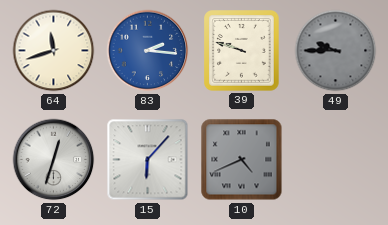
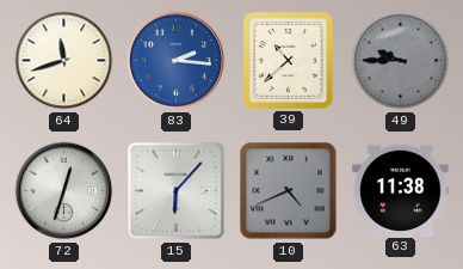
39: 9:48 -> 10:38 (289, 61)
63: none -> 11:38 (401, 190)
